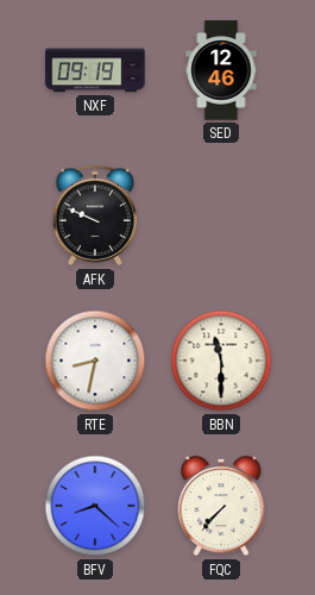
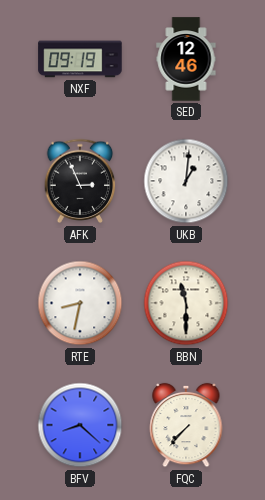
AFK: 9:49 -> 2:56 (80, 181)
UKB: none -> 1:01 (186, 181)
